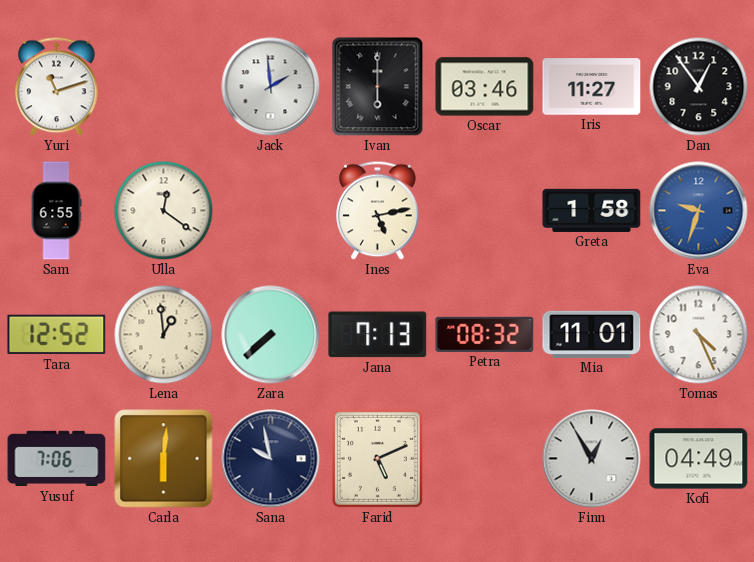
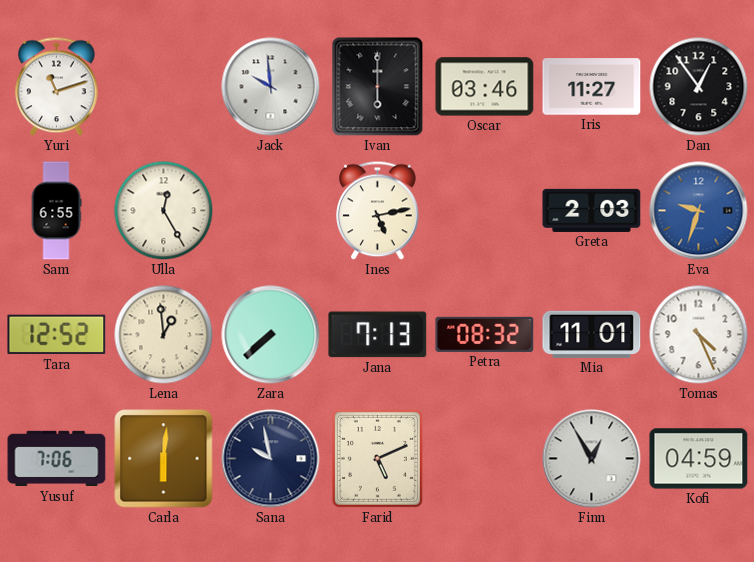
Jack: 1:59 -> 9:59 (271, 87)
Ulla: 12:21 -> 12:25 (164, 211)
Greta: 1:58 -> 2:03 (592, 210)
Kofi: 04:49 -> 04:59 (699, 459)
